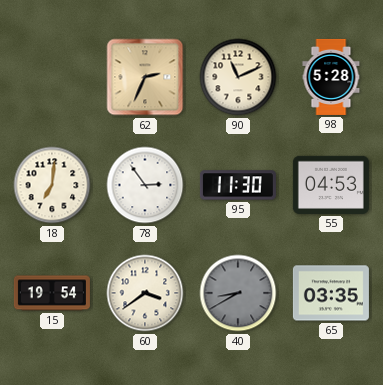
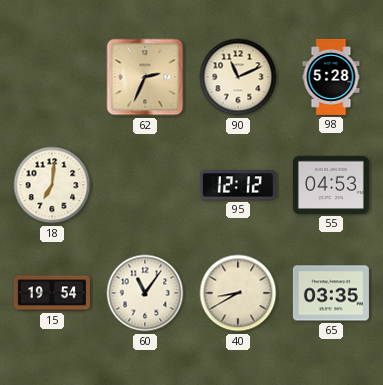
78: 2:54 -> none (145, 185)
95: 11:30 -> 12:12 (238, 185)
60: 3:39 -> 11:06 (145, 293)
40 dial: grey -> cream (238, 293)
